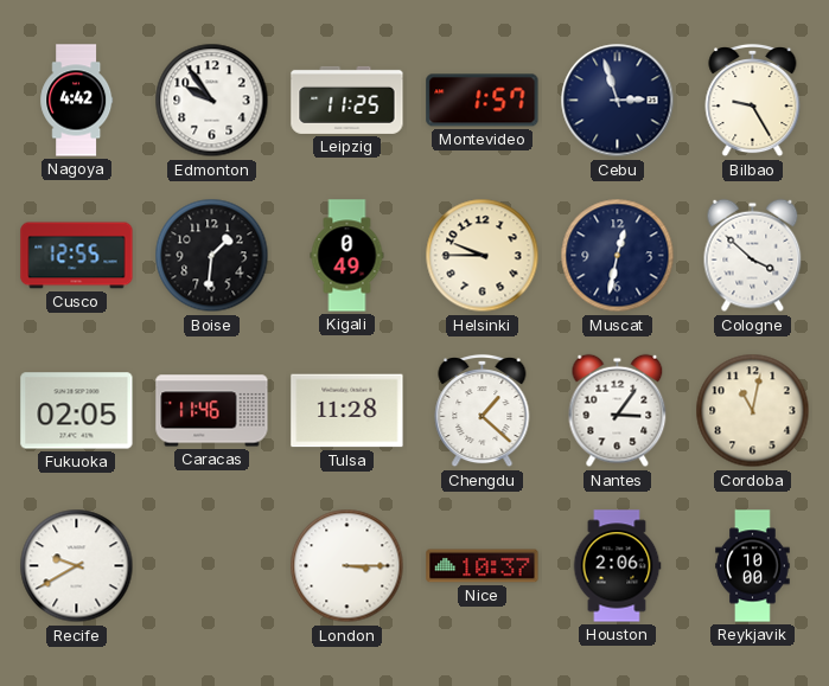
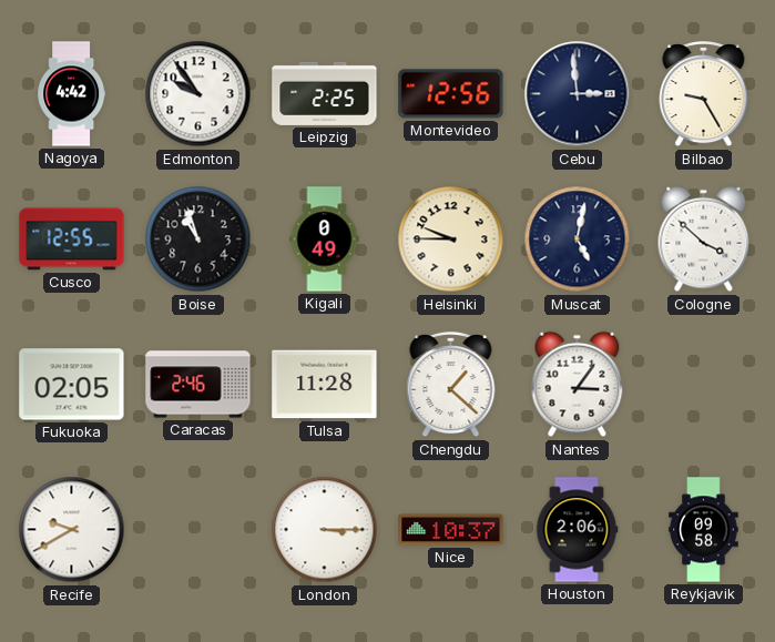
Leipzig: 11:25 -> 2:25 (325, 93)
Montevideo: 1:57 -> 12:56 (451, 94)
Cebu: 2:57 -> 2:59 (578, 94)
Boise: 1:31 -> 10:57 (198, 240)
Muscat: 12:32 -> 5:02 (578, 240)
Caracas: 11:46 -> 2:46 (198, 385)
Cordoba: 11:02 -> none (753, 411)
Reykjavik: 10:00 -> 09:58 (704, 530)
